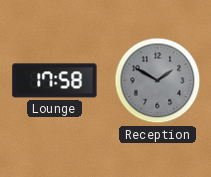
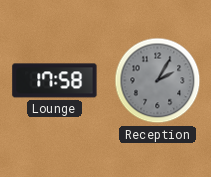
Reception: 1:50 -> 2:05 (158, 81)
